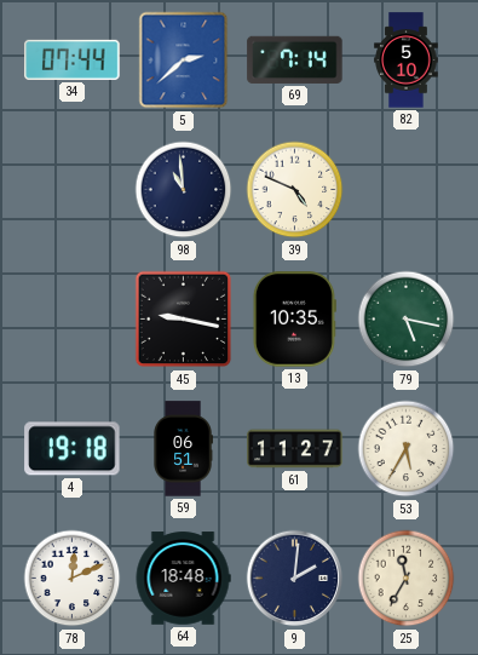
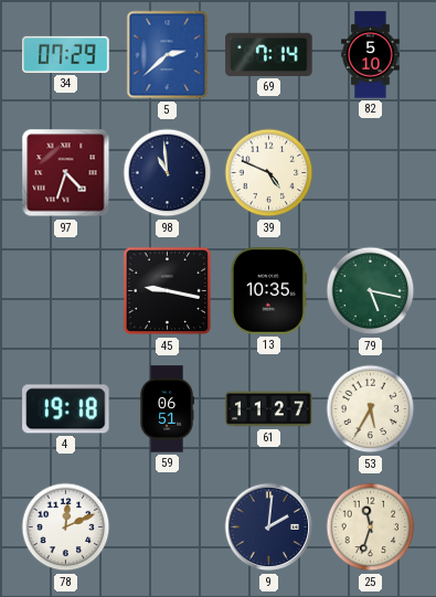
34: 07:44 -> 07:29 (66, 54)
97: none -> 4:33 (66, 173)
64: 18:48 -> none (183, 579)
25: 11:35 -> 11:33 (371, 527)
